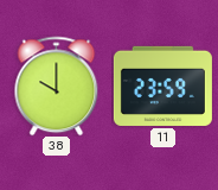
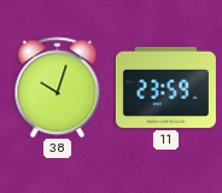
38: 10:00 -> 10:03 (58, 87)
